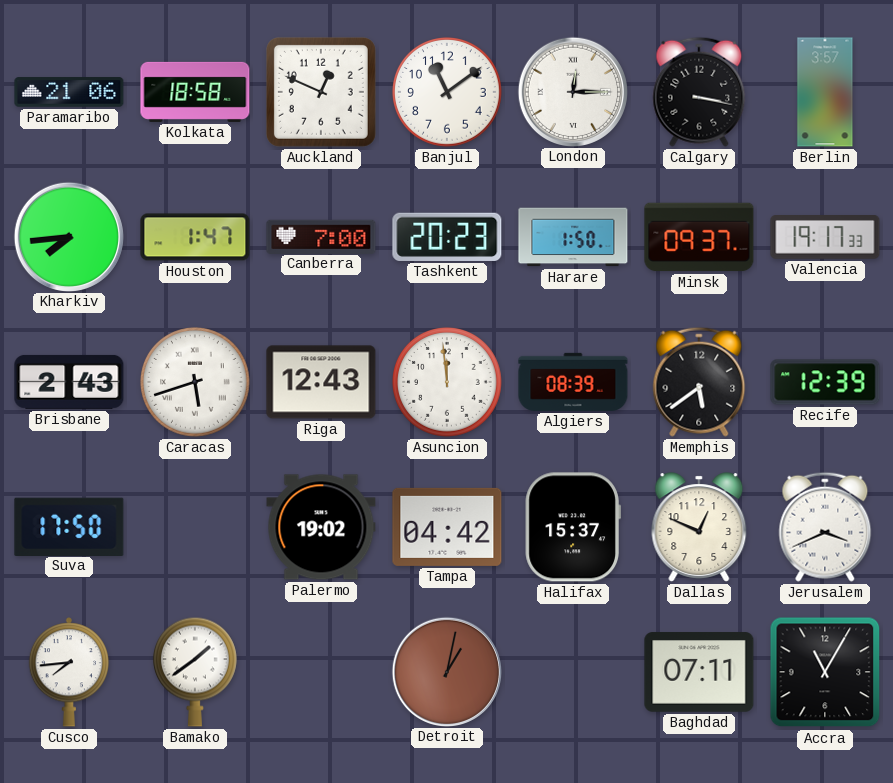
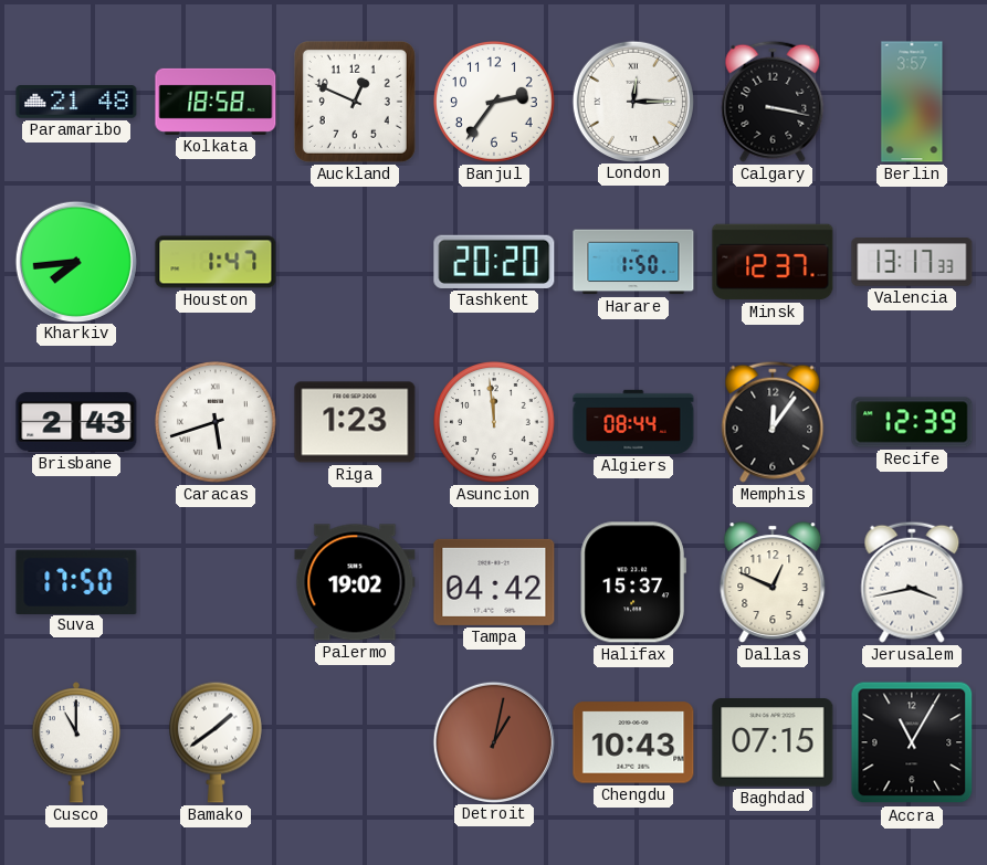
Paramaribo: 21:06 -> 21:48 (76, 102)
Banjul: 11:09 -> 2:36 (495, 103)
Canberra: 7:00 -> none (321, 236)
Tashkent: 20:23 -> 20:20 (494, 262)
Minsk: 09:37 -> 12:37 (773, 262)
Valencia: 19:17 -> 13:17 (912, 262)
Riga: 12:43 -> 1:23 (355, 422)
Algiers: 08:39 -> 08:44 (633, 422)
Memphis: 5:39 -> 12:06 (773, 422)
Jerusalem: 3:41 -> 3:43 (912, 582)
Cusco: 7:44 -> 11:00 (75, 742)
Chengdu: none -> 10:43 (633, 742)
Baghdad: 07:11 -> 07:15 (773, 742)
